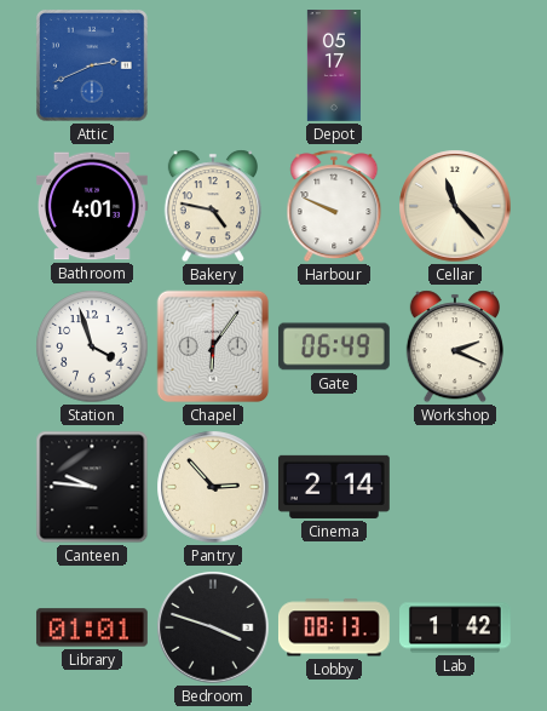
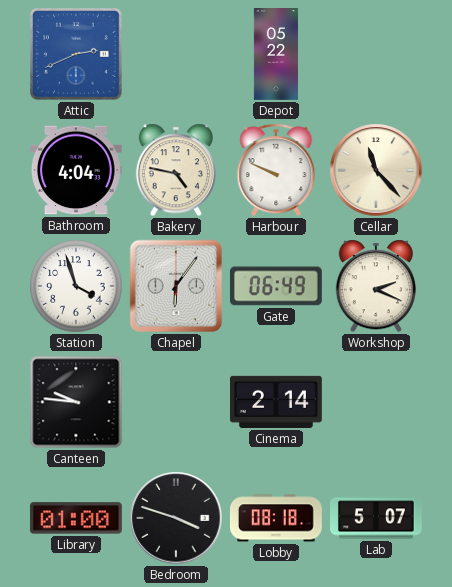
Depot: 05:17 -> 05:22 (276, 55)
Bathroom: 4:01 -> 4:04 (76, 170)
Pantry: 2:53 -> none (213, 487)
Library: 01:01 -> 01:00 (76, 518)
Lobby: 08:13 -> 08:18 (276, 518)
Lab: 1:42 -> 5:07 (377, 518)
